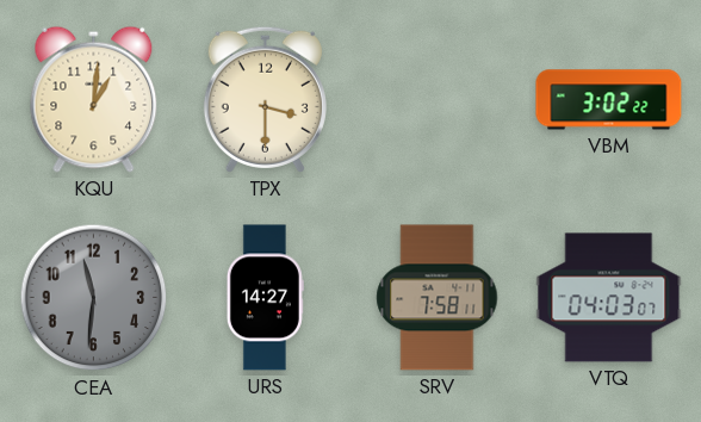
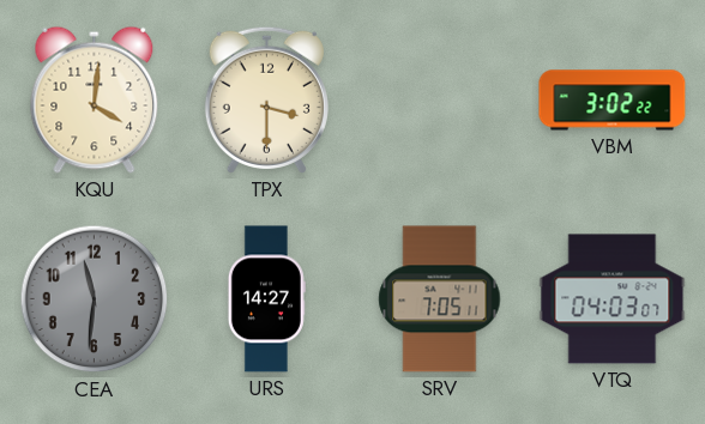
KQU: 1:01 -> 4:01 (95, 99)
SRV: 7:58 -> 7:05 (440, 299)
